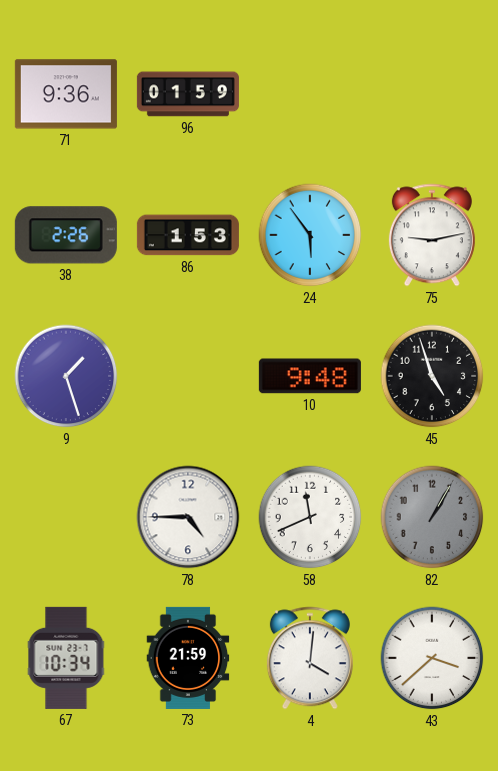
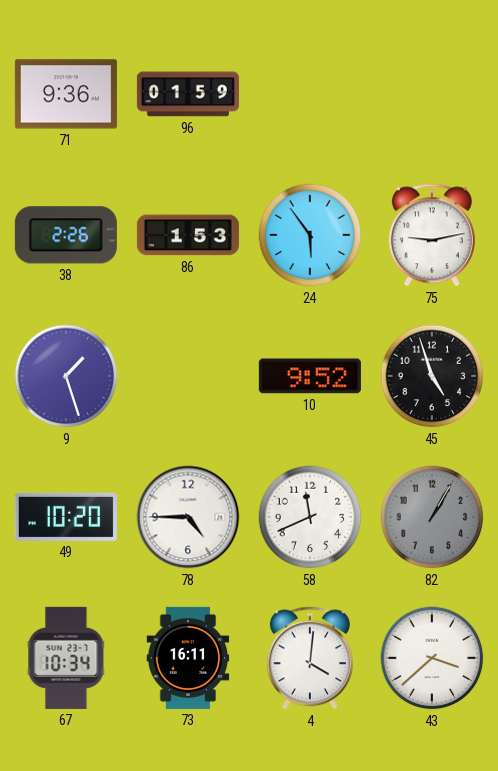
10: 9:48 -> 9:52 (310, 376)
49: none -> 10:20 (66, 517)
73: 21:59 -> 16:11 (188, 658)
